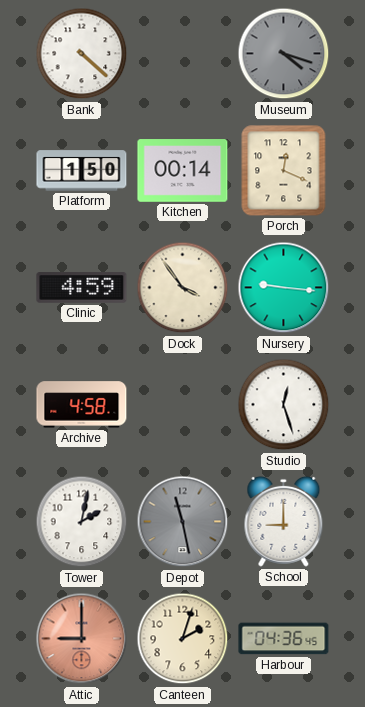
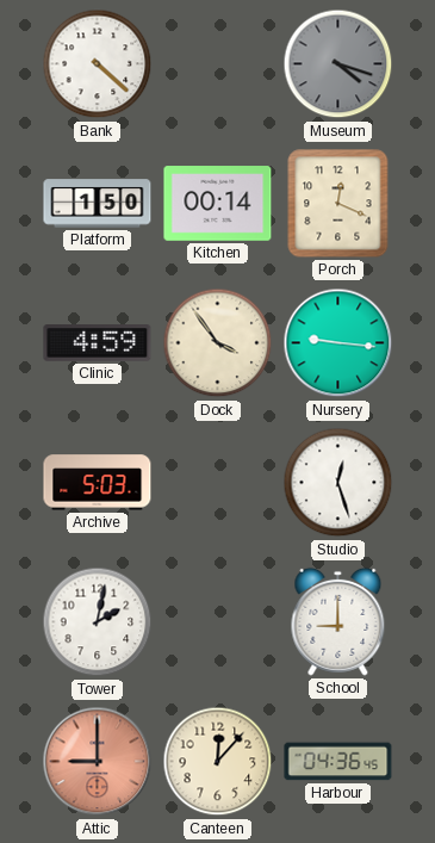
Archive: 4:58 -> 5:03 (98, 483)
Depot: 11:28 -> none (183, 522)
Canteen: 2:03 -> 12:07 (218, 762)
